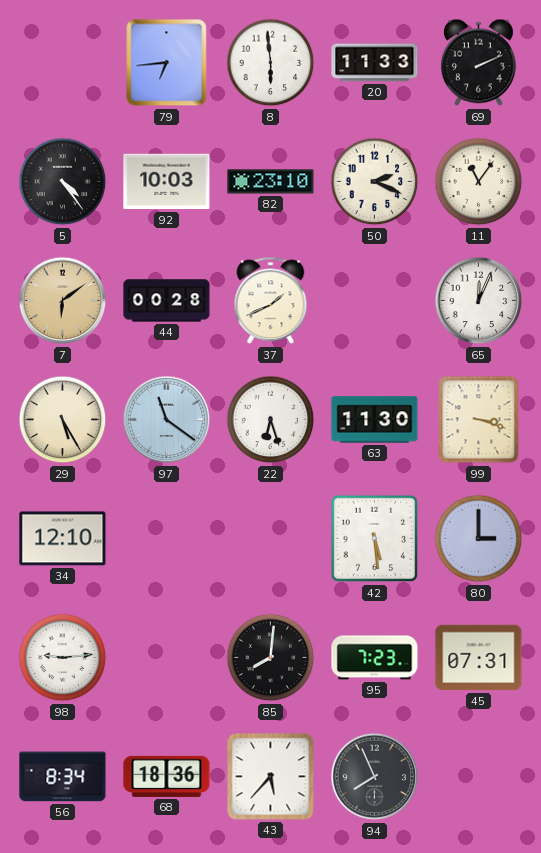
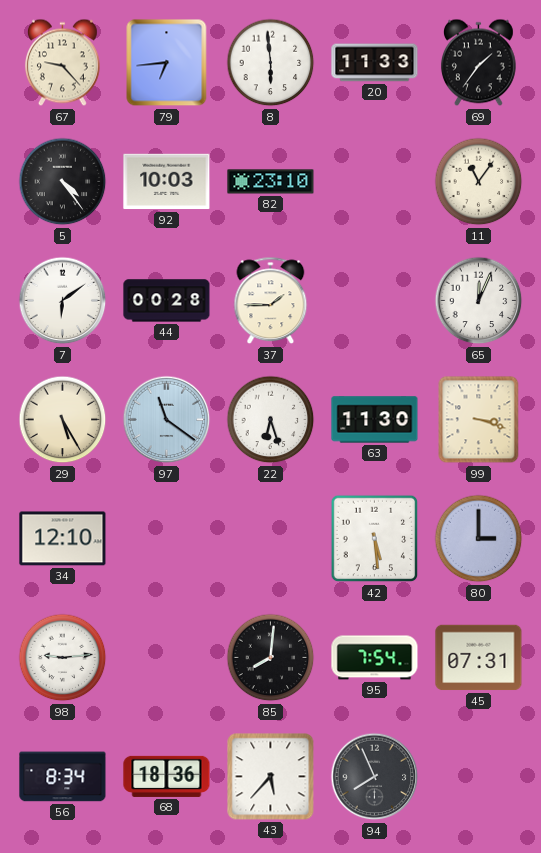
67: none -> 9:23 (62, 63)
69: 2:11 -> 1:36 (478, 63)
50: 2:19 -> none (375, 182)
7 dial: champagne -> white (63, 301)
37: 1:41 -> 1:45 (271, 301)
95: 7:23 -> 7:54 (375, 658)
